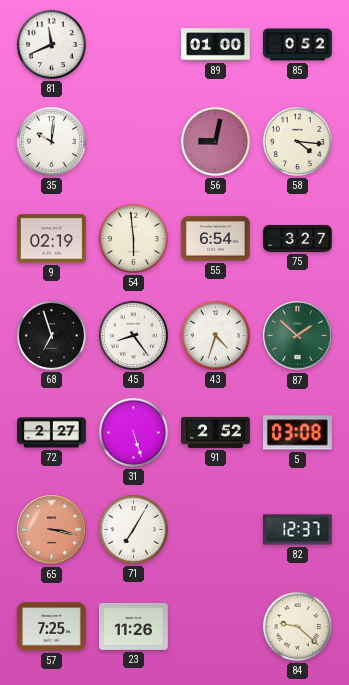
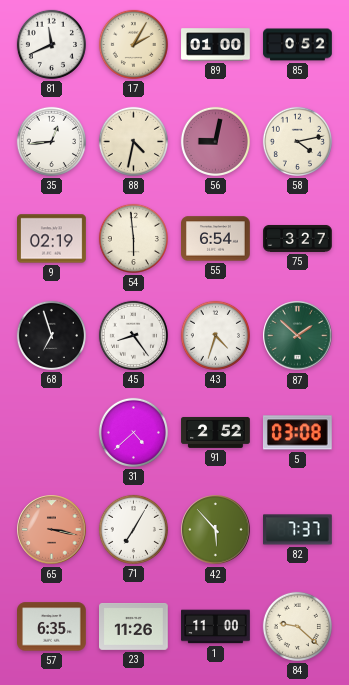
17: none -> 2:05 (133, 44)
35: 10:01 -> 12:44 (51, 141)
88: none -> 4:32 (133, 141)
58: 4:16 -> 4:13 (297, 141)
72: 2:27 -> none (52, 433)
31: 5:27 -> 4:38 (133, 432)
42: none -> 5:53 (216, 530)
82: 12:37 -> 7:37 (298, 530)
57: 7:25 -> 6:35 (52, 627)
1: none -> 11:00 (216, 627)
